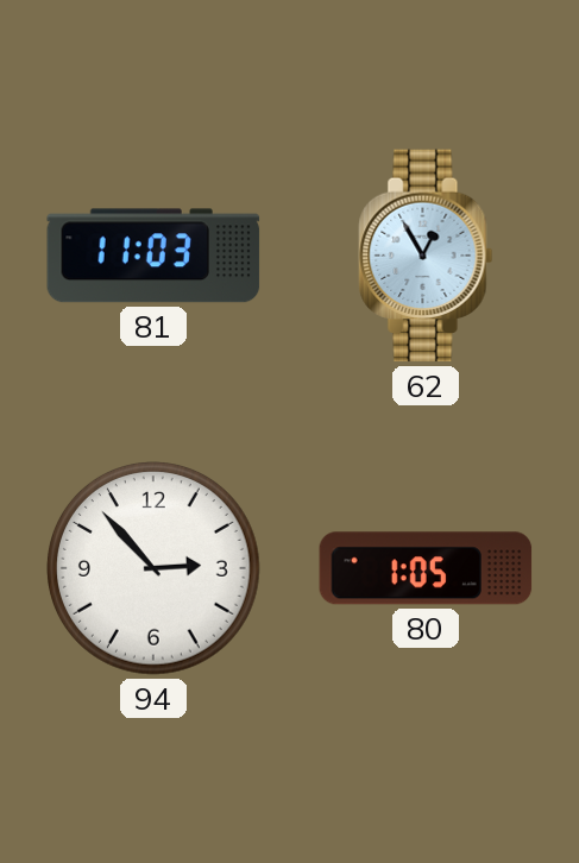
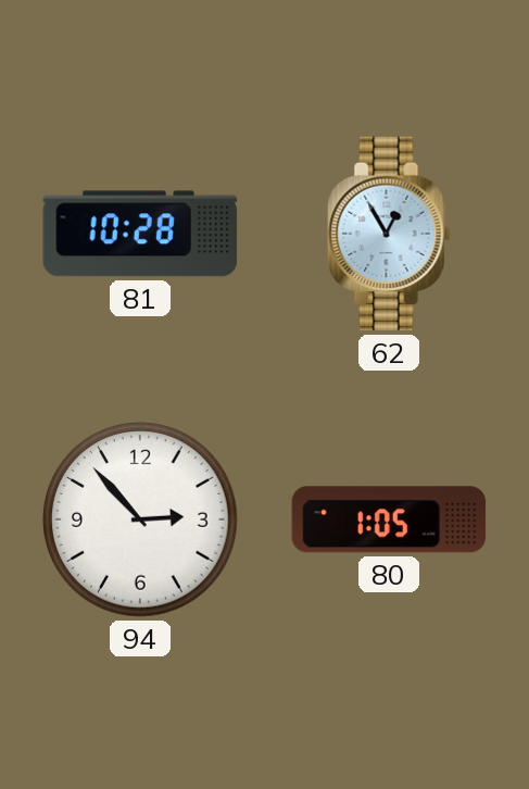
81: 11:03 -> 10:28 (140, 234)
